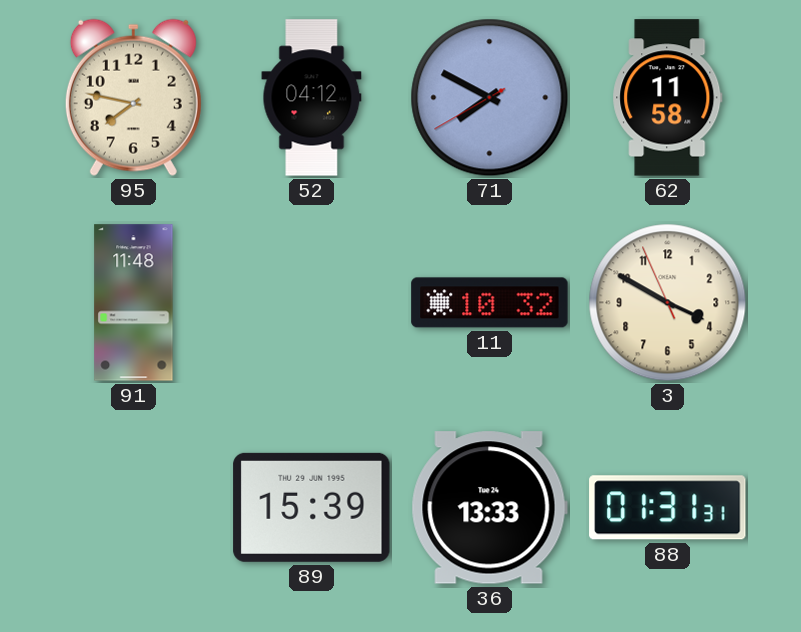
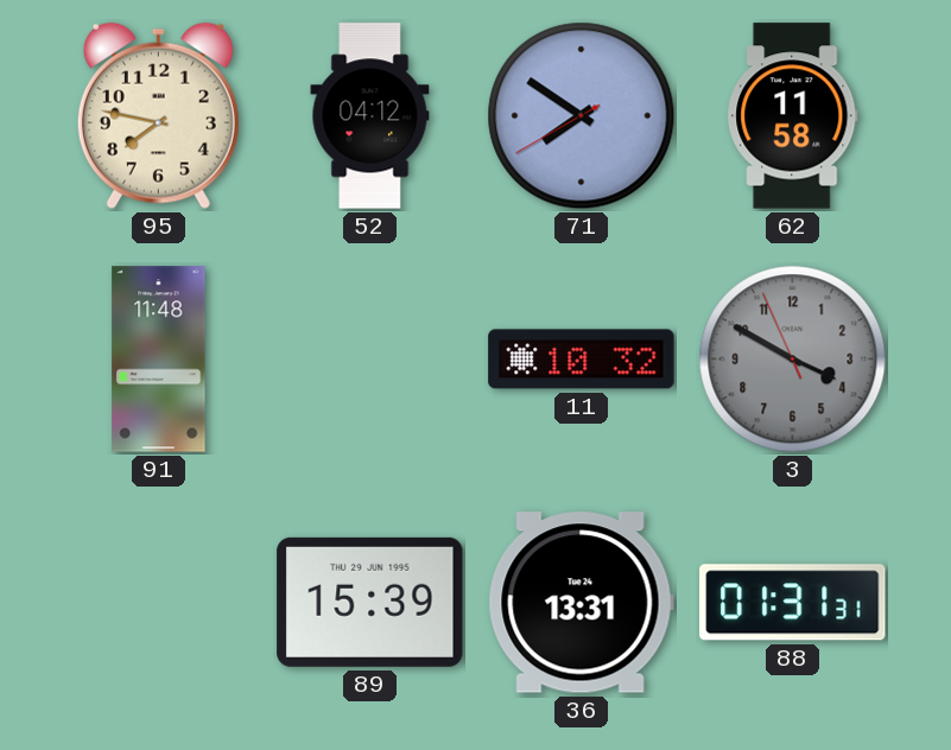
71: 7:49 -> 7:50 (582, 116)
3 dial: cream -> grey (793, 360)
36: 13:33 -> 13:31 (581, 603)
